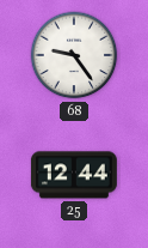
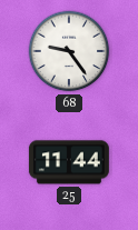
25: 12:44 -> 11:44 (69, 162)
